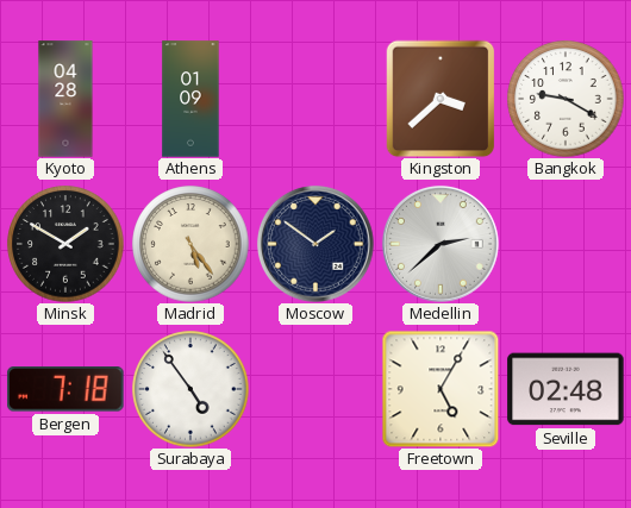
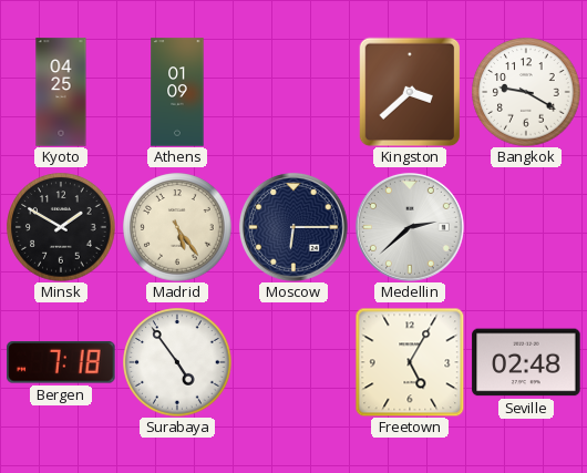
Kyoto: 04:28 -> 04:25 (61, 92)
Moscow: 1:51 -> 6:15 (293, 227)
